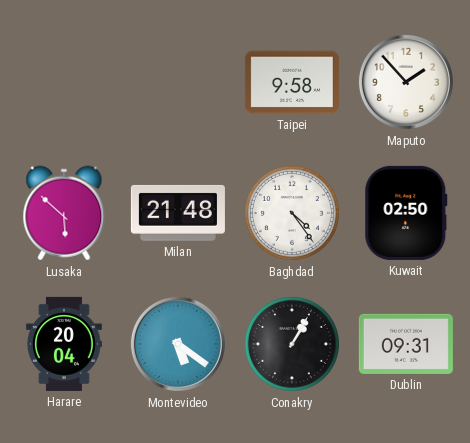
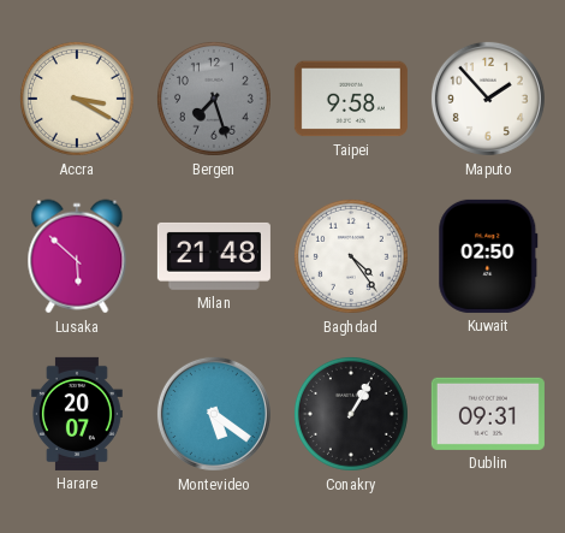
Accra: none -> 3:20 (77, 99)
Bergen: none -> 7:27 (214, 99)
Harare: 20:04 -> 20:07 (77, 414)
